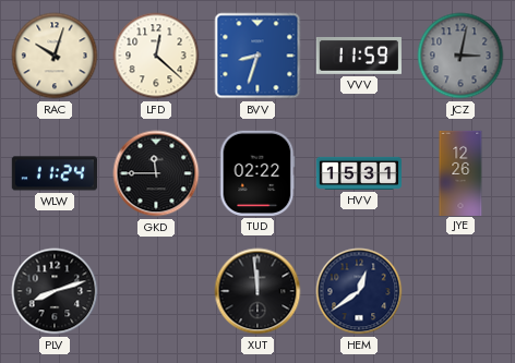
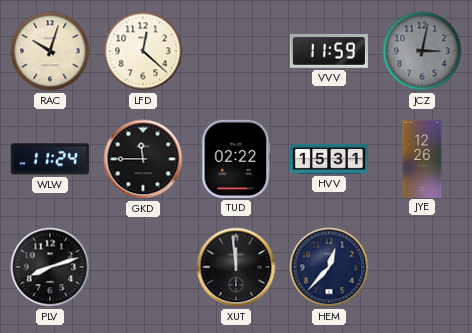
BVV: 8:33 -> none (257, 56)
HEM: 12:39 -> 12:37 (329, 267)
